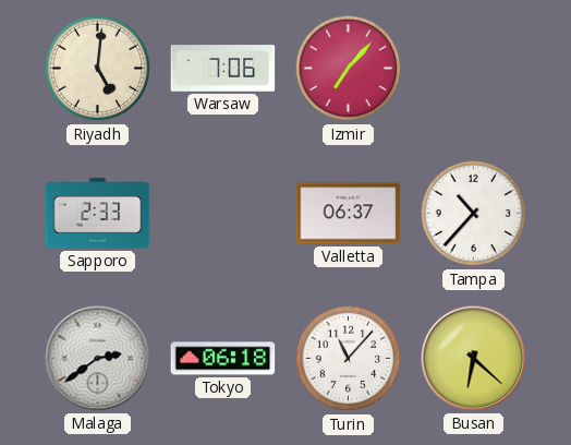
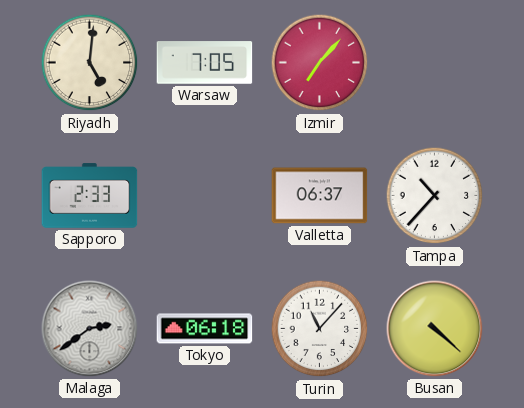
Warsaw: 7:06 -> 7:05 (205, 63)
Busan: 6:22 -> 4:22 (435, 329)
